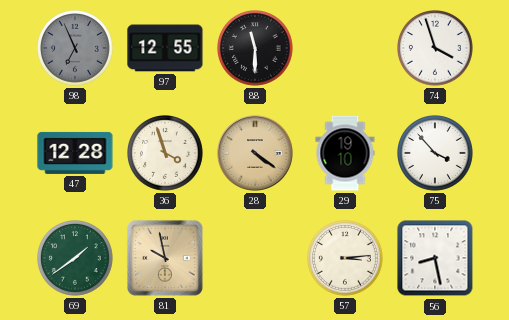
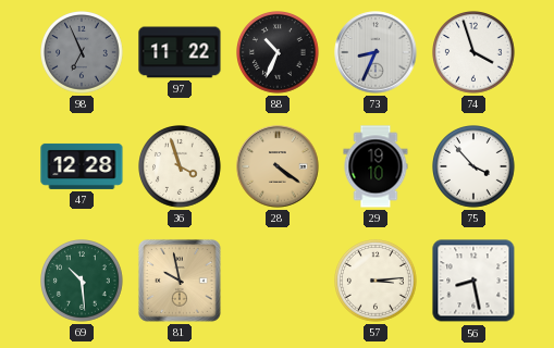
97: 12:55 -> 11:22 (180, 52)
88: 11:30 -> 10:34 (279, 53)
73: none -> 8:34 (376, 52)
69: 1:39 -> 10:29 (83, 282)
